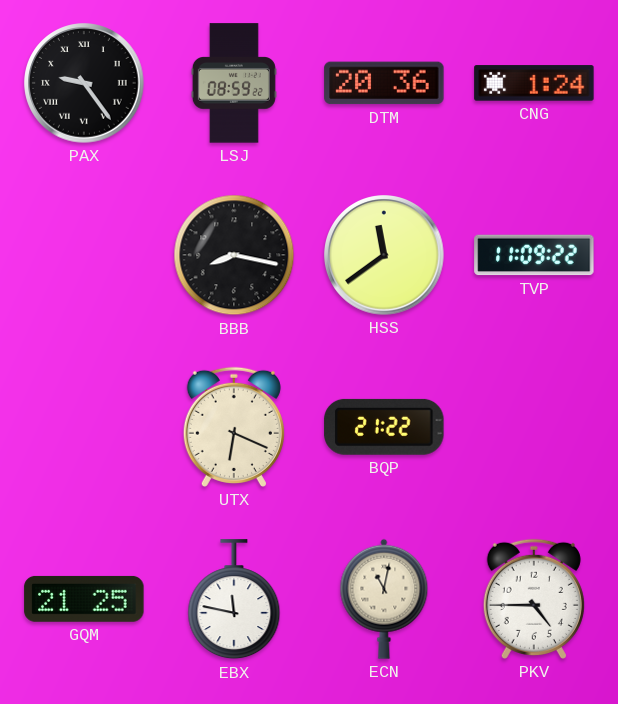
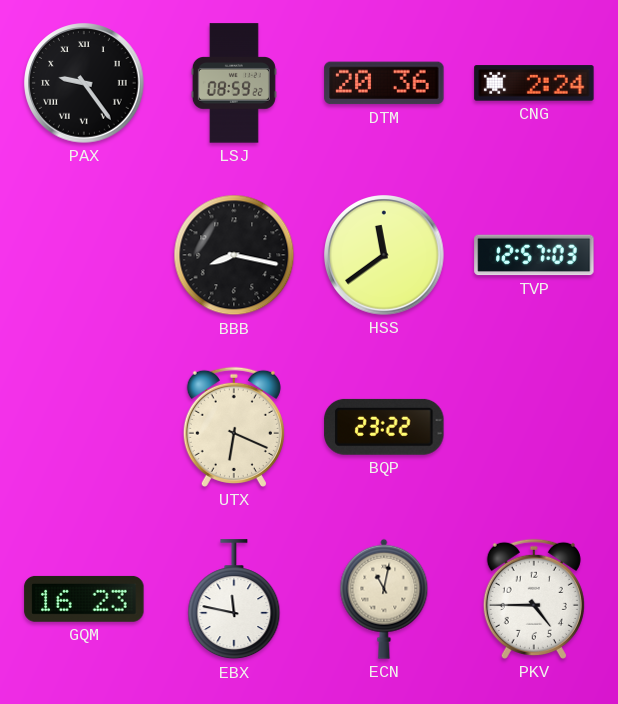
CNG: 1:24 -> 2:24 (534, 83)
TVP: 11:09 -> 12:57 (534, 255)
BQP: 21:22 -> 23:22 (384, 427)
GQM: 21:25 -> 16:23 (84, 599)
